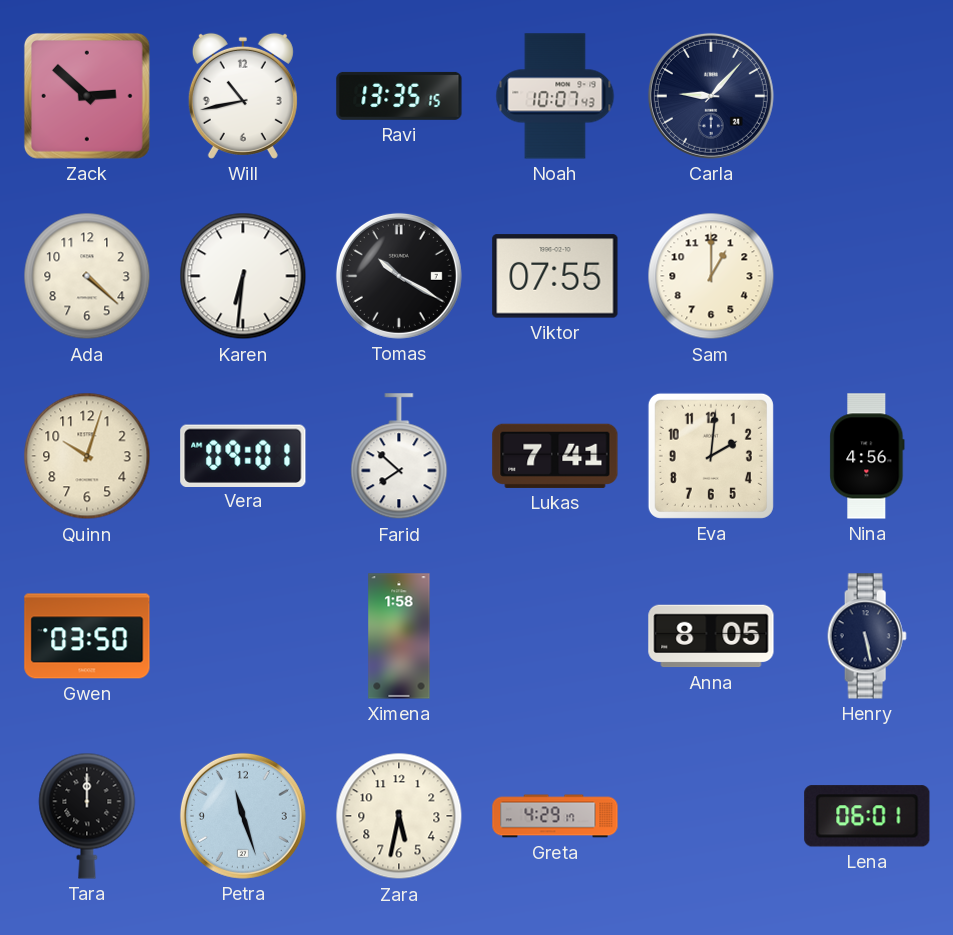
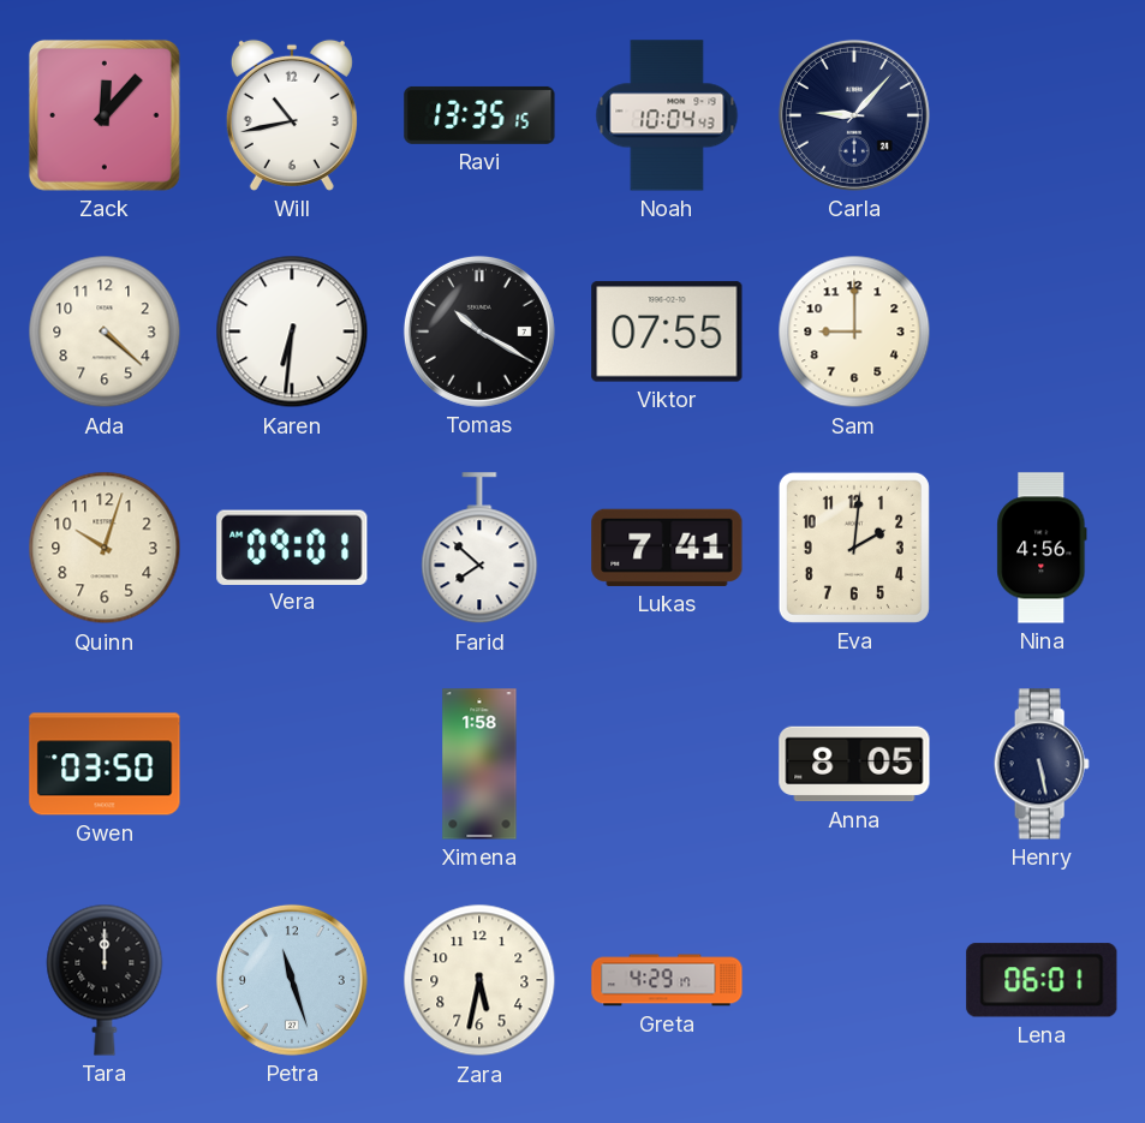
Zack: 2:52 -> 12:07 (105, 115)
Noah: 10:07 -> 10:04 (667, 115)
Sam: 1:00 -> 9:00 (854, 331)
